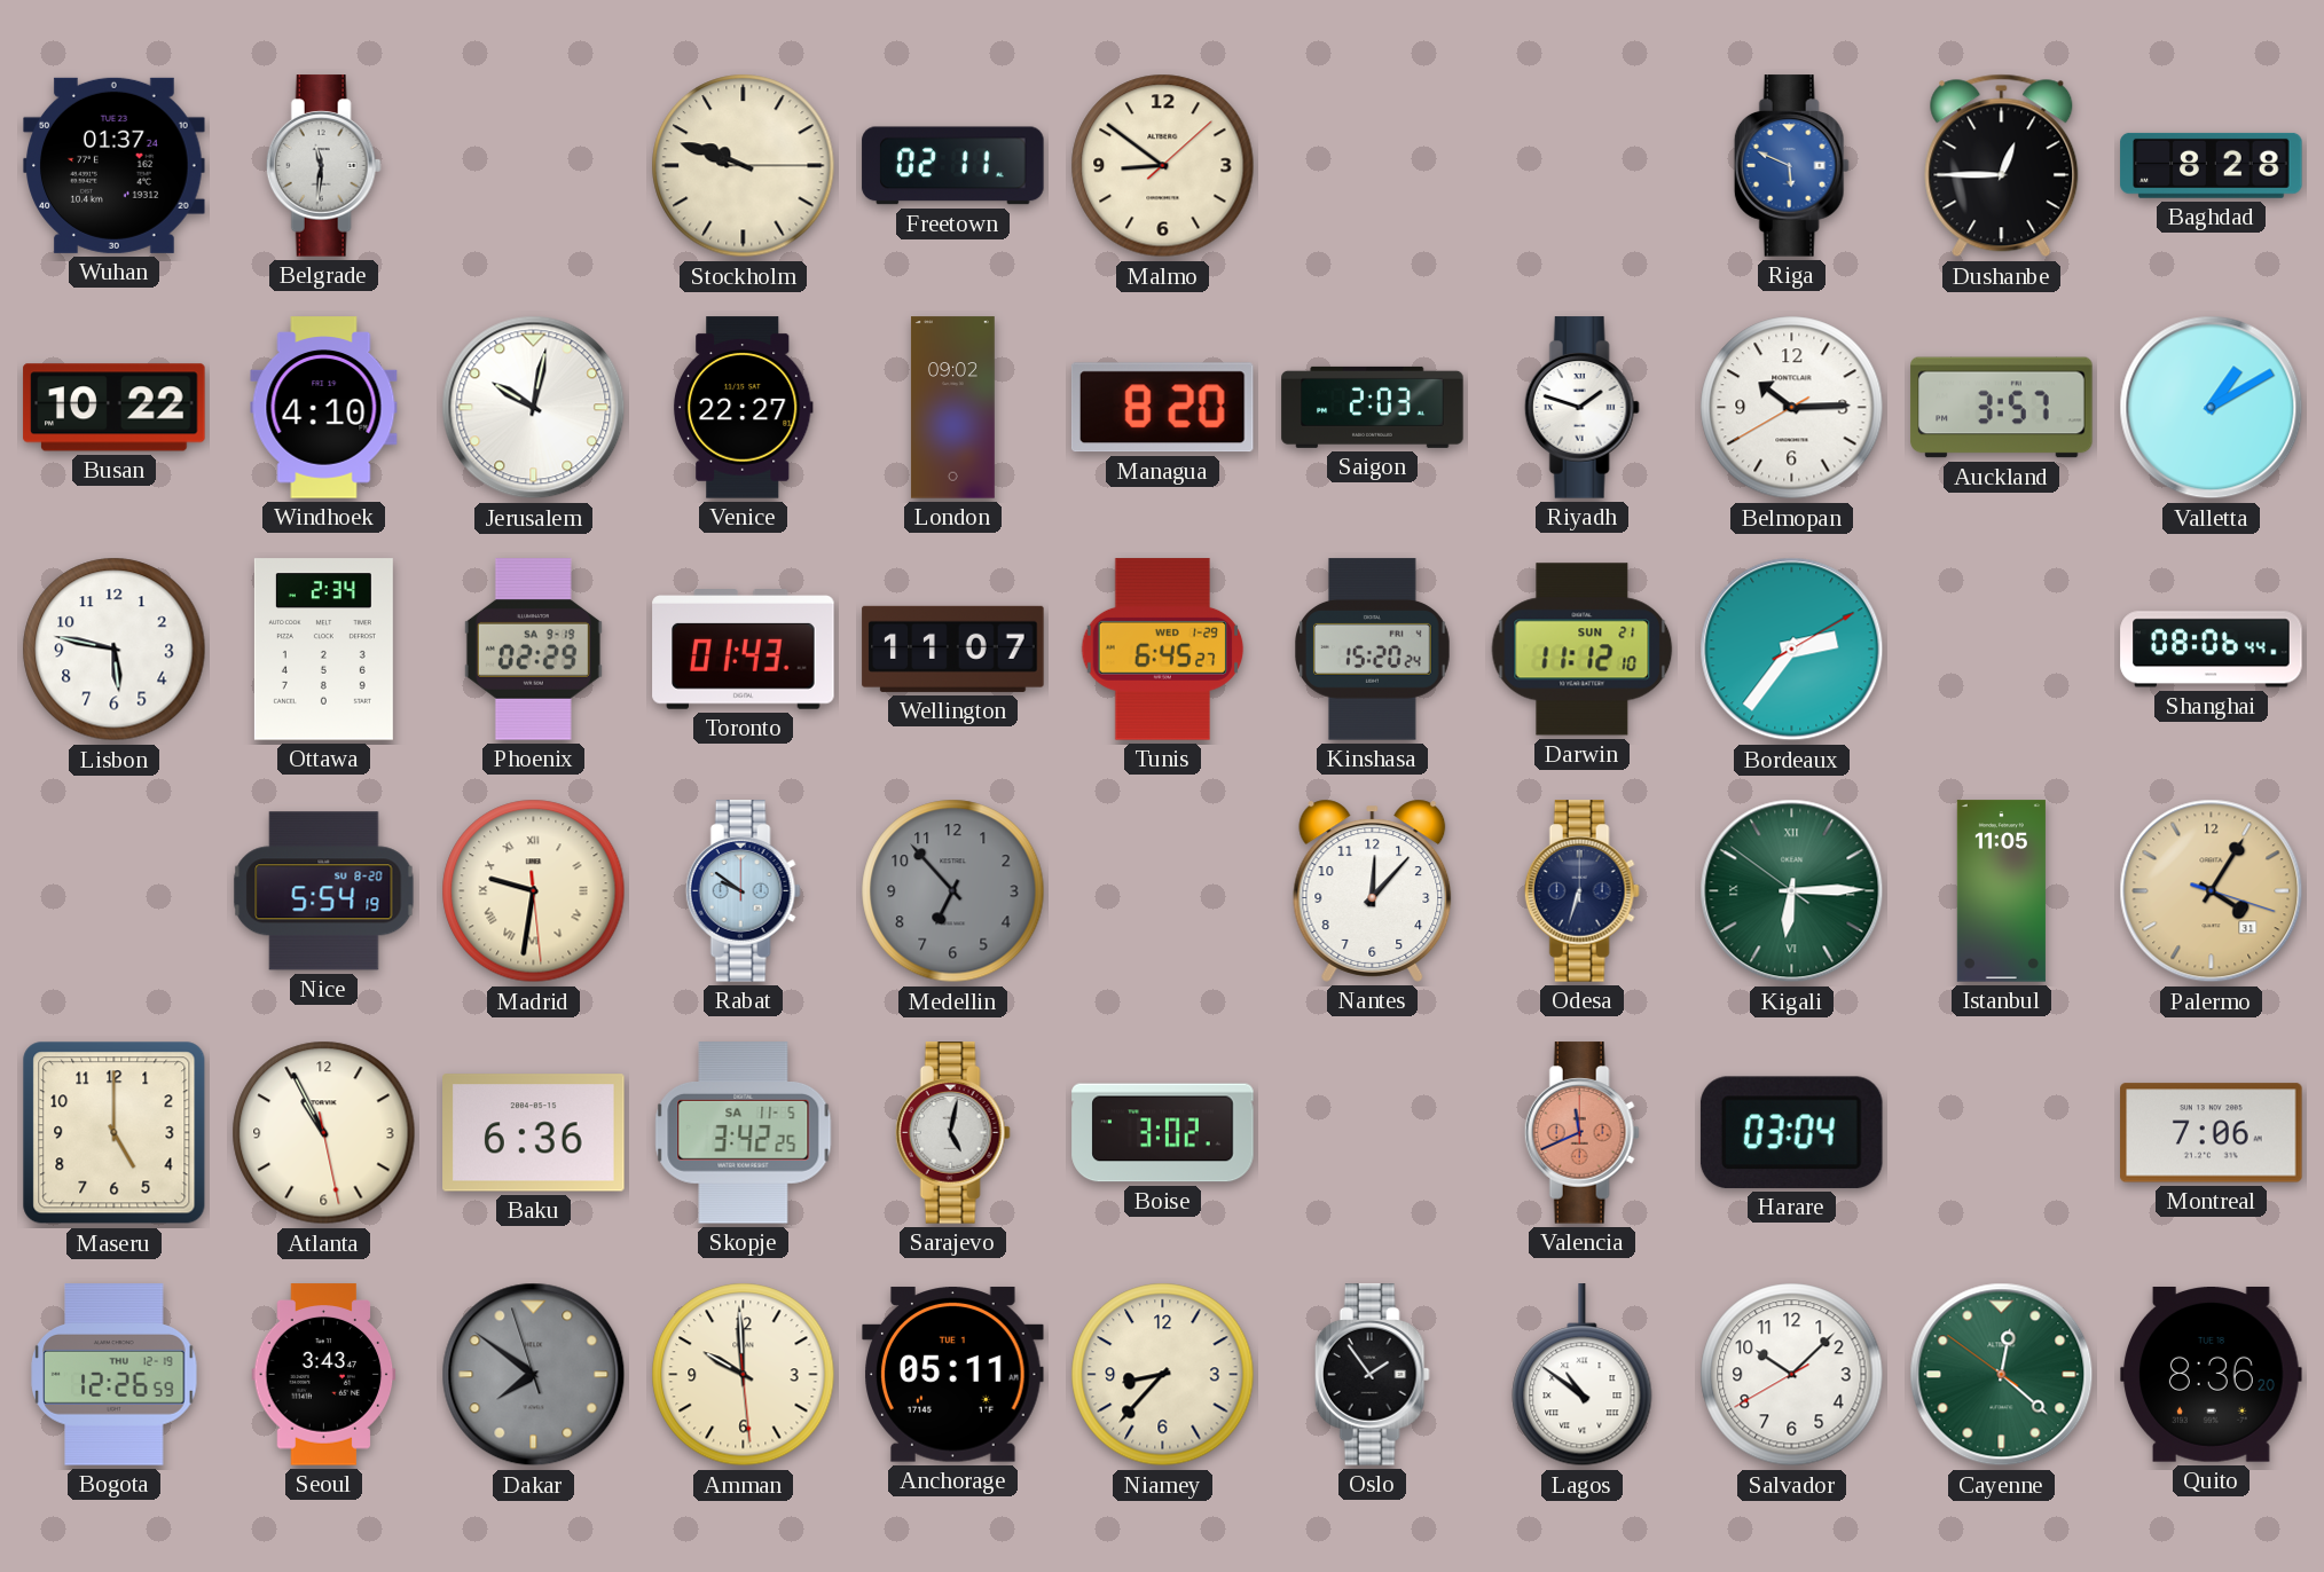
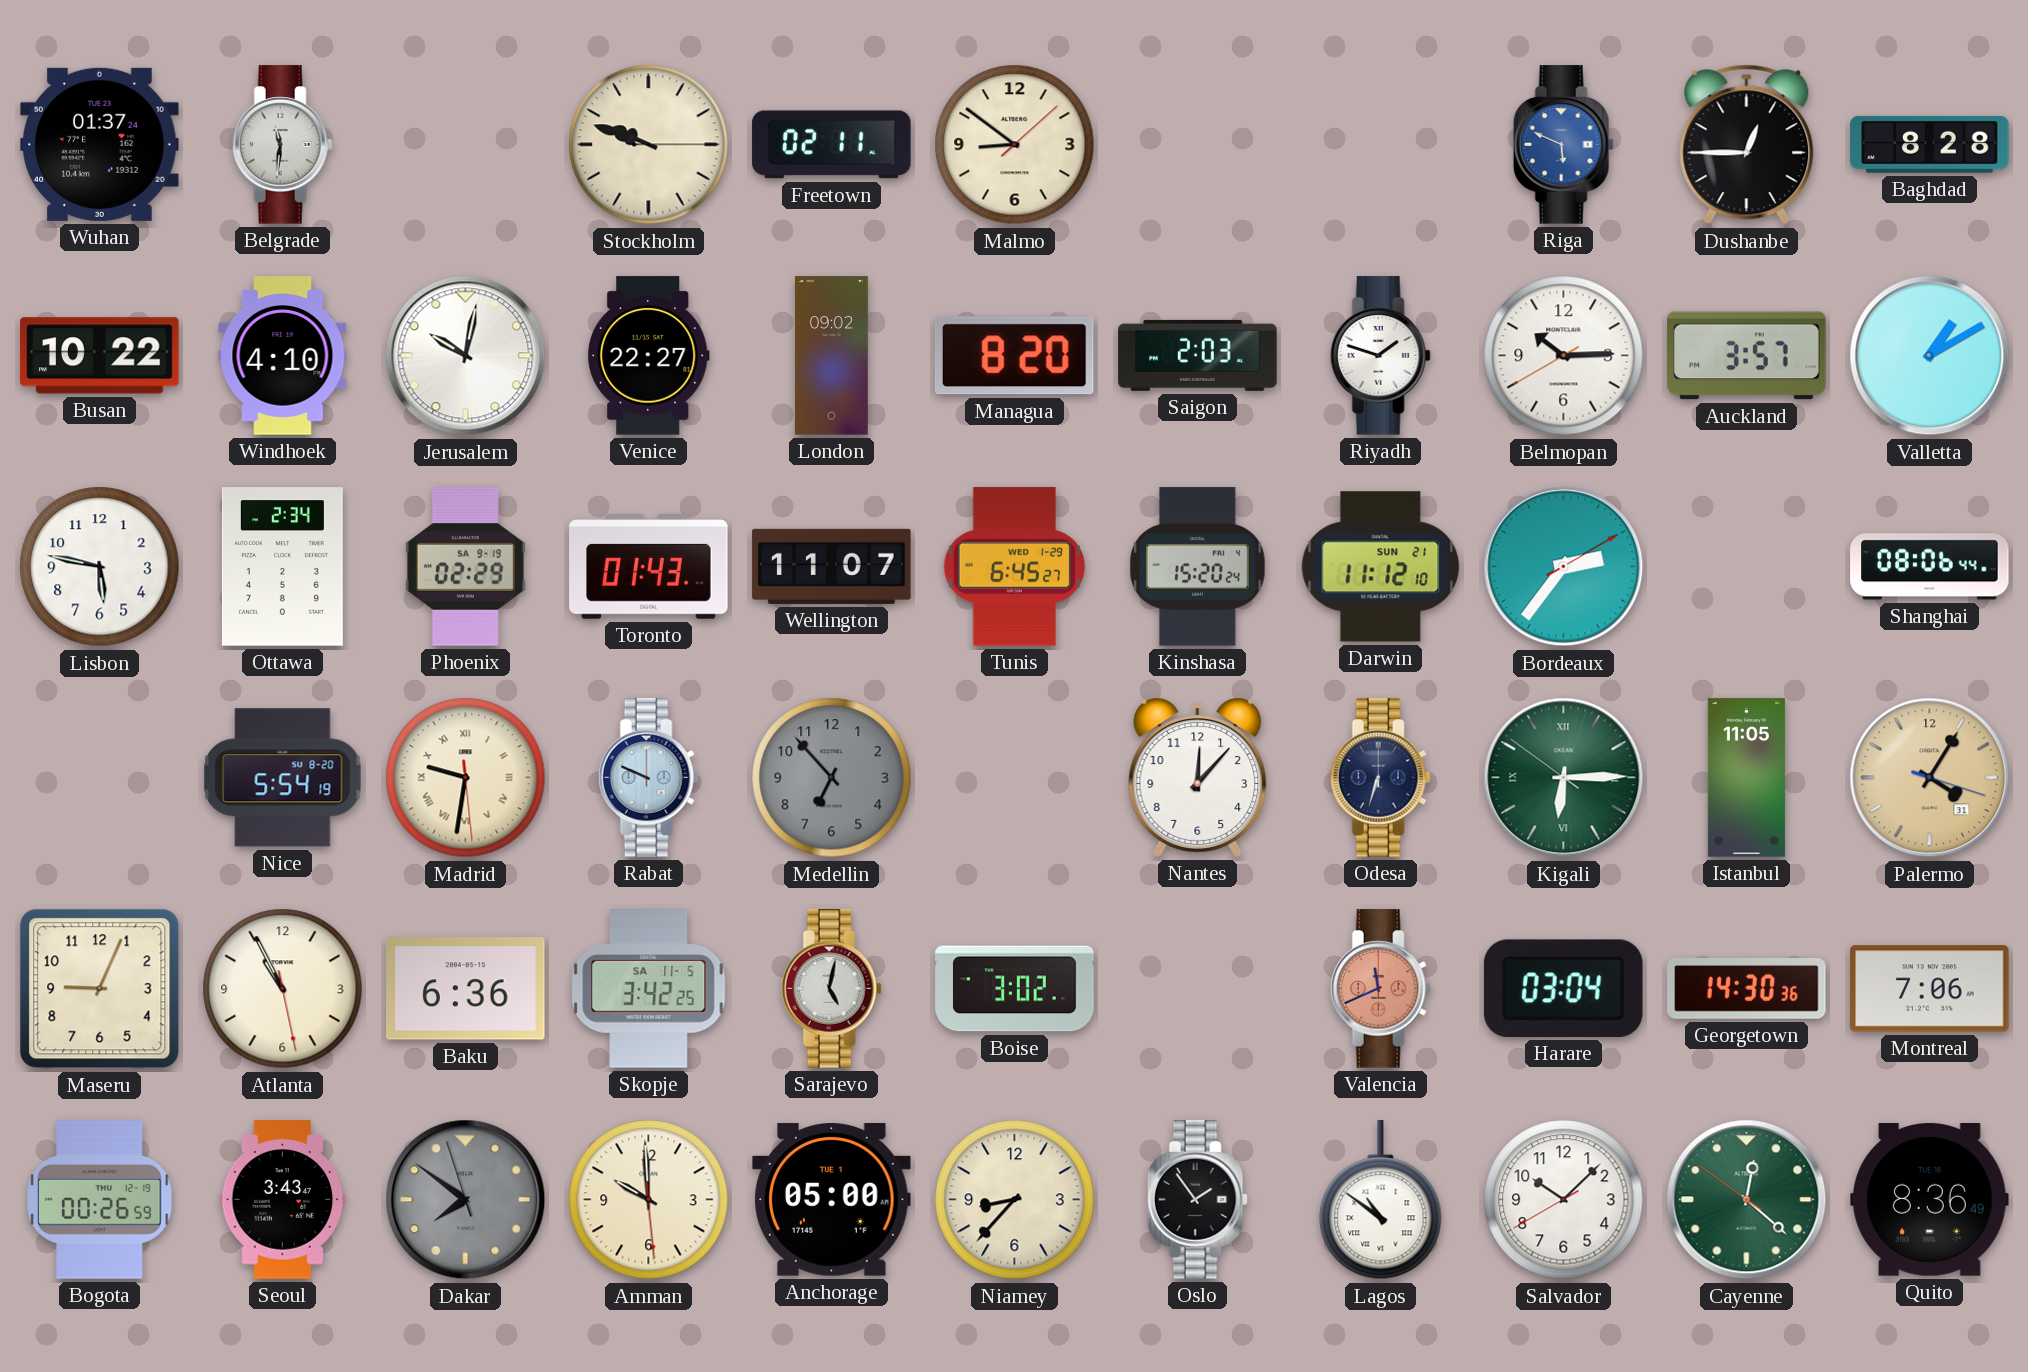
Rabat: 9:51 -> 9:49 (648, 778)
Maseru: 5:00 -> 9:04 (100, 989)
Georgetown: none -> 14:30 (1747, 989)
Bogota: 12:26 -> 00:26 (100, 1200)
Anchorage: 05:11 -> 05:00 (832, 1200)
Quito: 8:36:20 -> 8:36:49 (1930, 1200)
